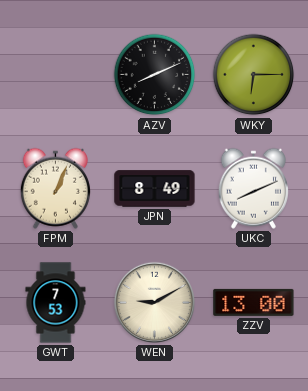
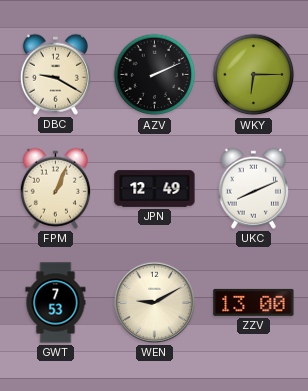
DBC: none -> 9:20 (55, 74)
AZV: 8:11 -> 2:11 (155, 75)
JPN: 8:49 -> 12:49 (155, 189)
